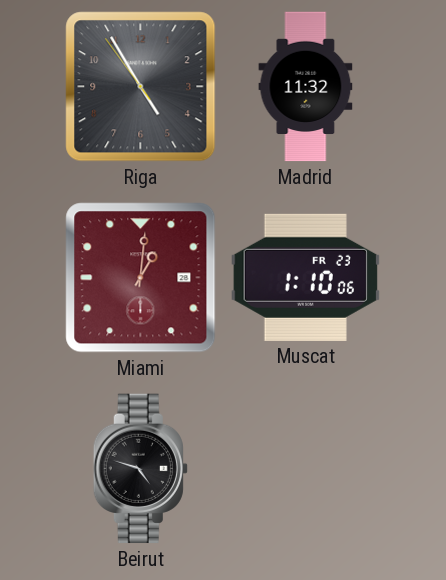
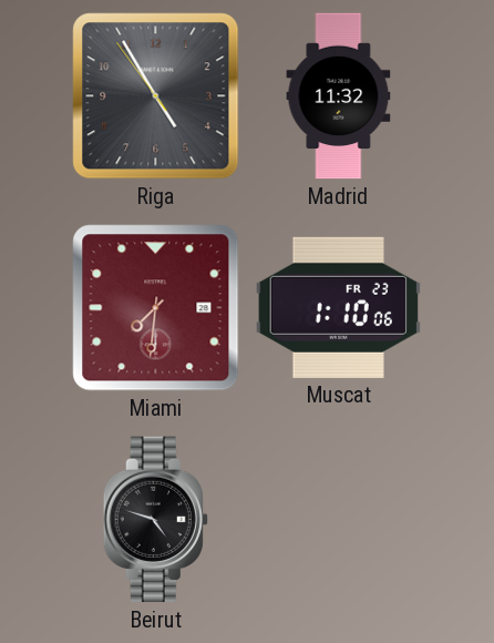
Miami: 1:01 -> 7:31 (156, 308)
